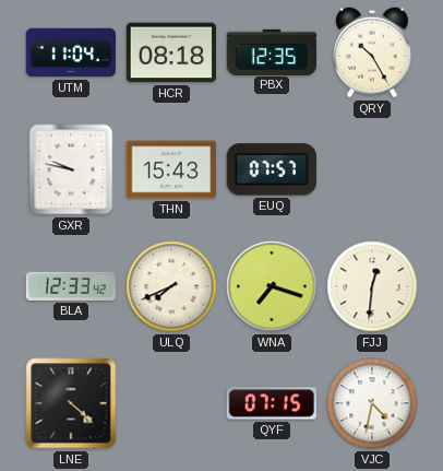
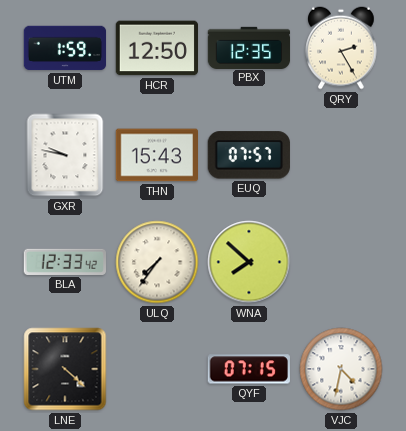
UTM: 11:04 -> 1:59 (65, 48)
HCR: 08:18 -> 12:50 (156, 48)
QRY: 10:25 -> 2:25 (342, 48)
ULQ: 7:41 -> 7:36 (157, 262)
WNA: 7:18 -> 7:52 (249, 262)
FJJ: 12:31 -> none (372, 286)
